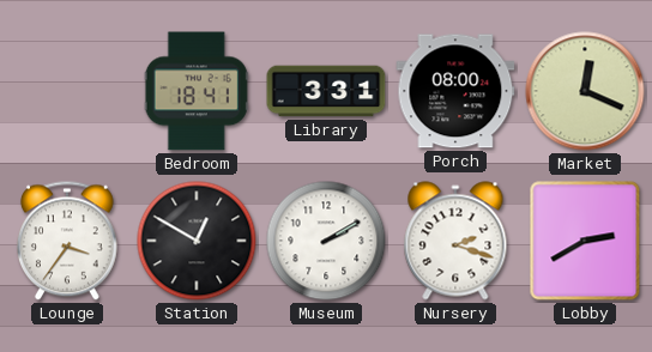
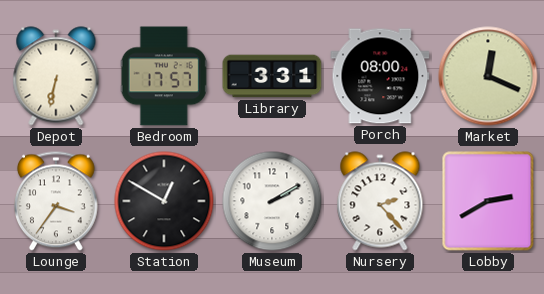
Depot: none -> 6:32 (56, 76)
Bedroom: 18:41 -> 17:57 (164, 76)
Nursery: 2:18 -> 2:23 (380, 201)
